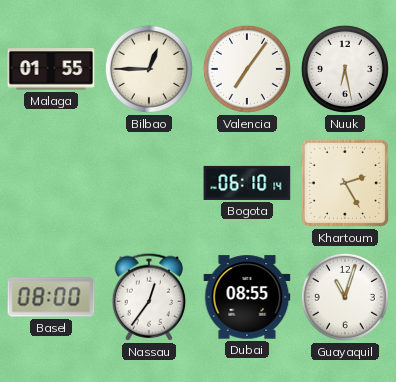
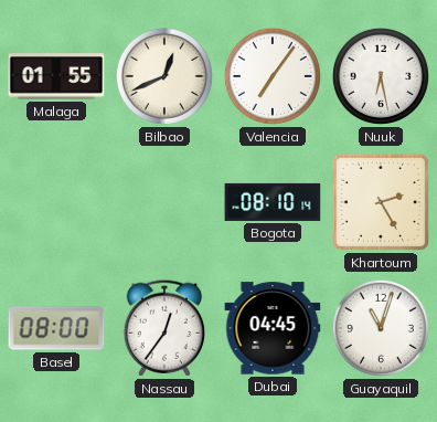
Bilbao: 12:45 -> 12:41 (164, 76)
Bogota: 06:10 -> 08:10 (273, 202)
Dubai: 08:55 -> 04:45 (273, 328)
